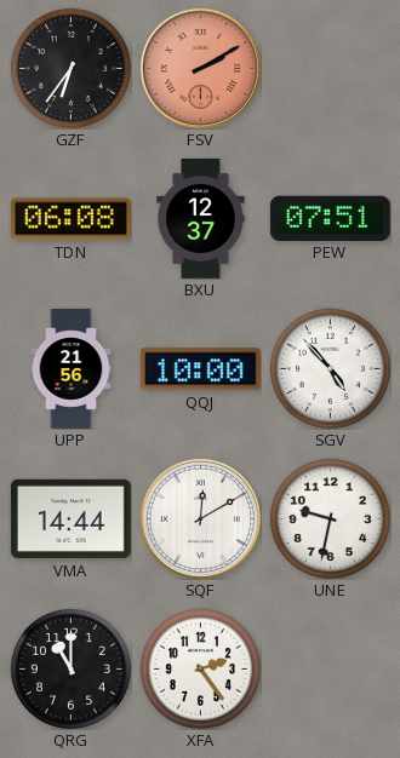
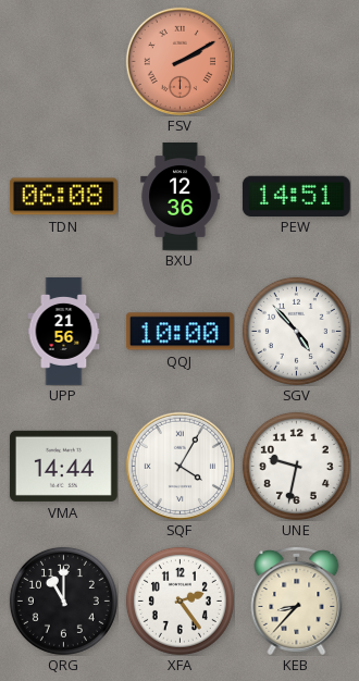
GZF: 6:36 -> none (70, 68)
BXU: 12:37 -> 12:36 (181, 197)
PEW: 07:51 -> 14:51 (296, 196)
SQF: 12:10 -> 4:05 (179, 466)
KEB: none -> 8:37 (297, 600)
